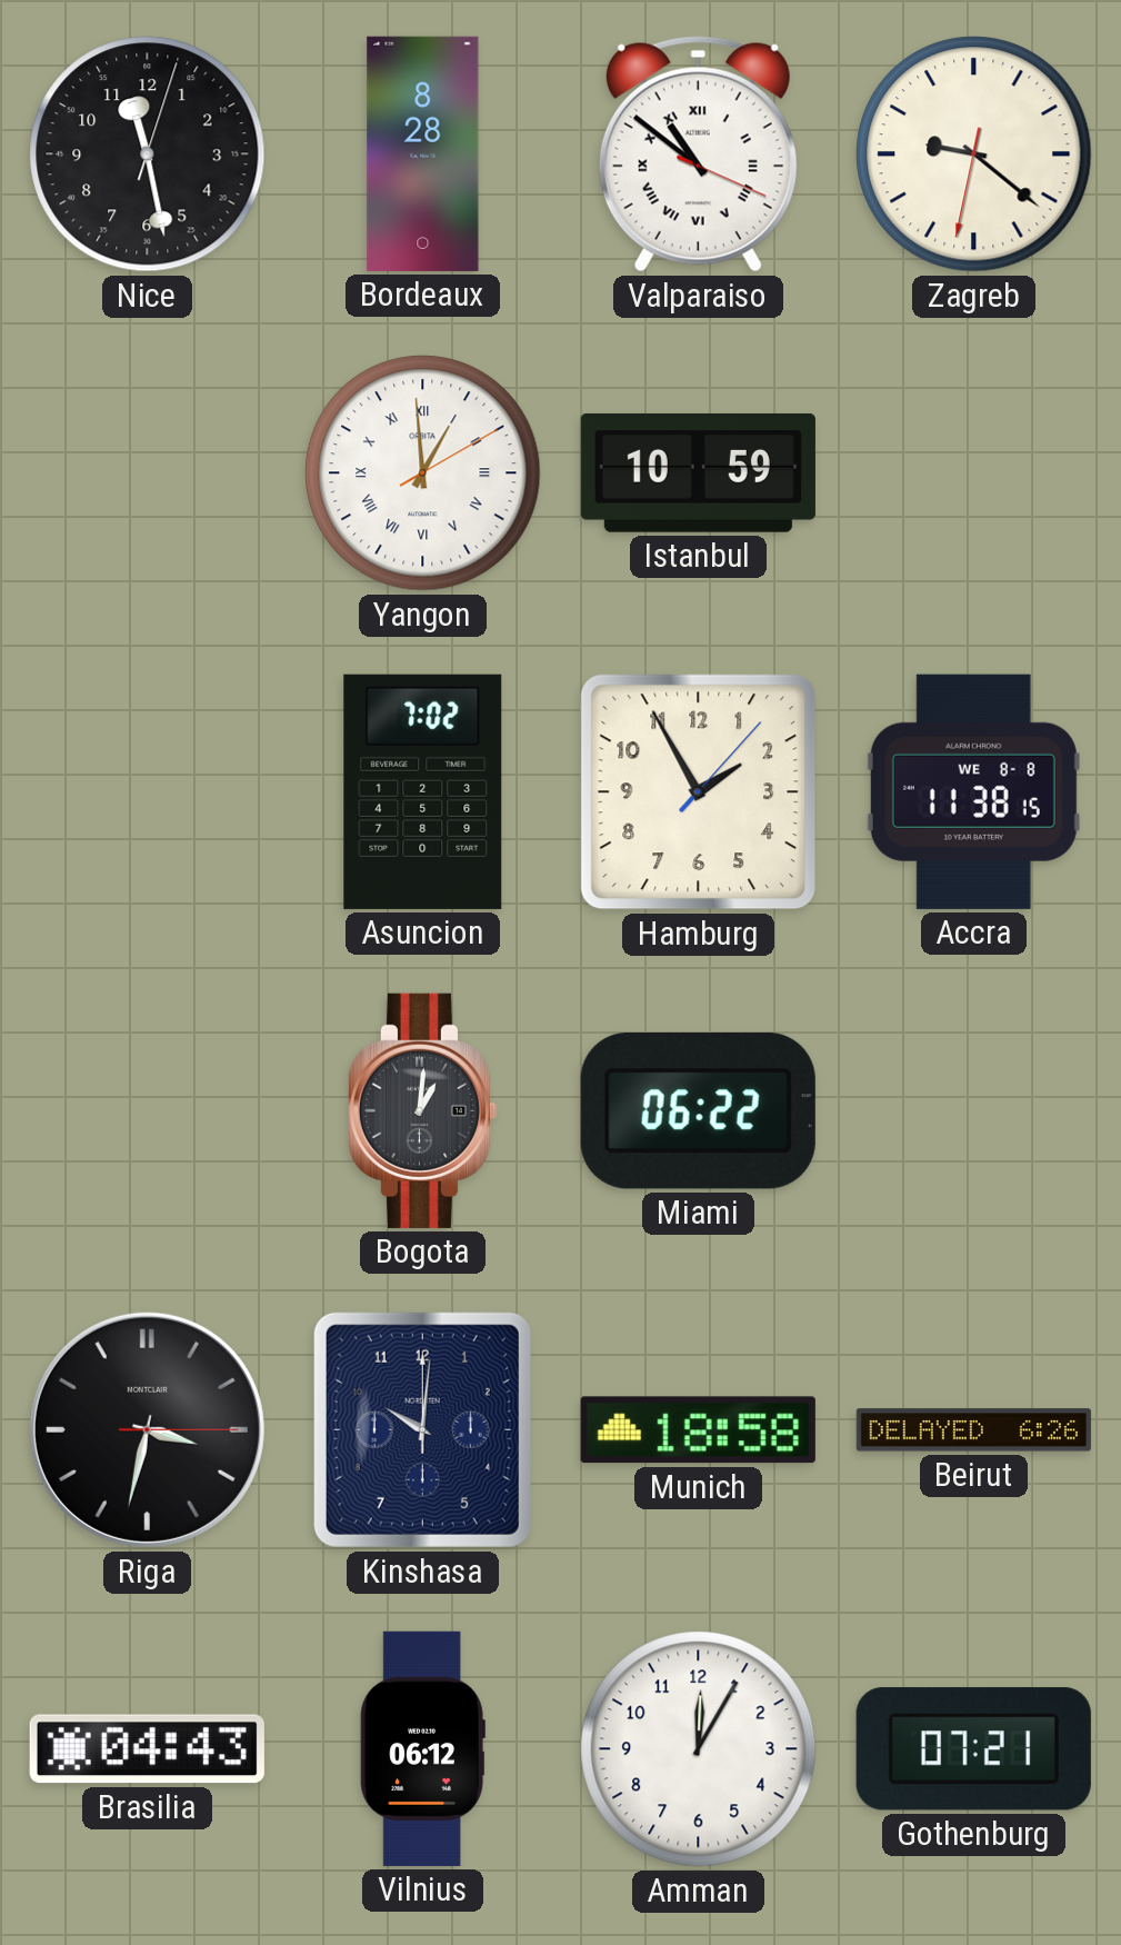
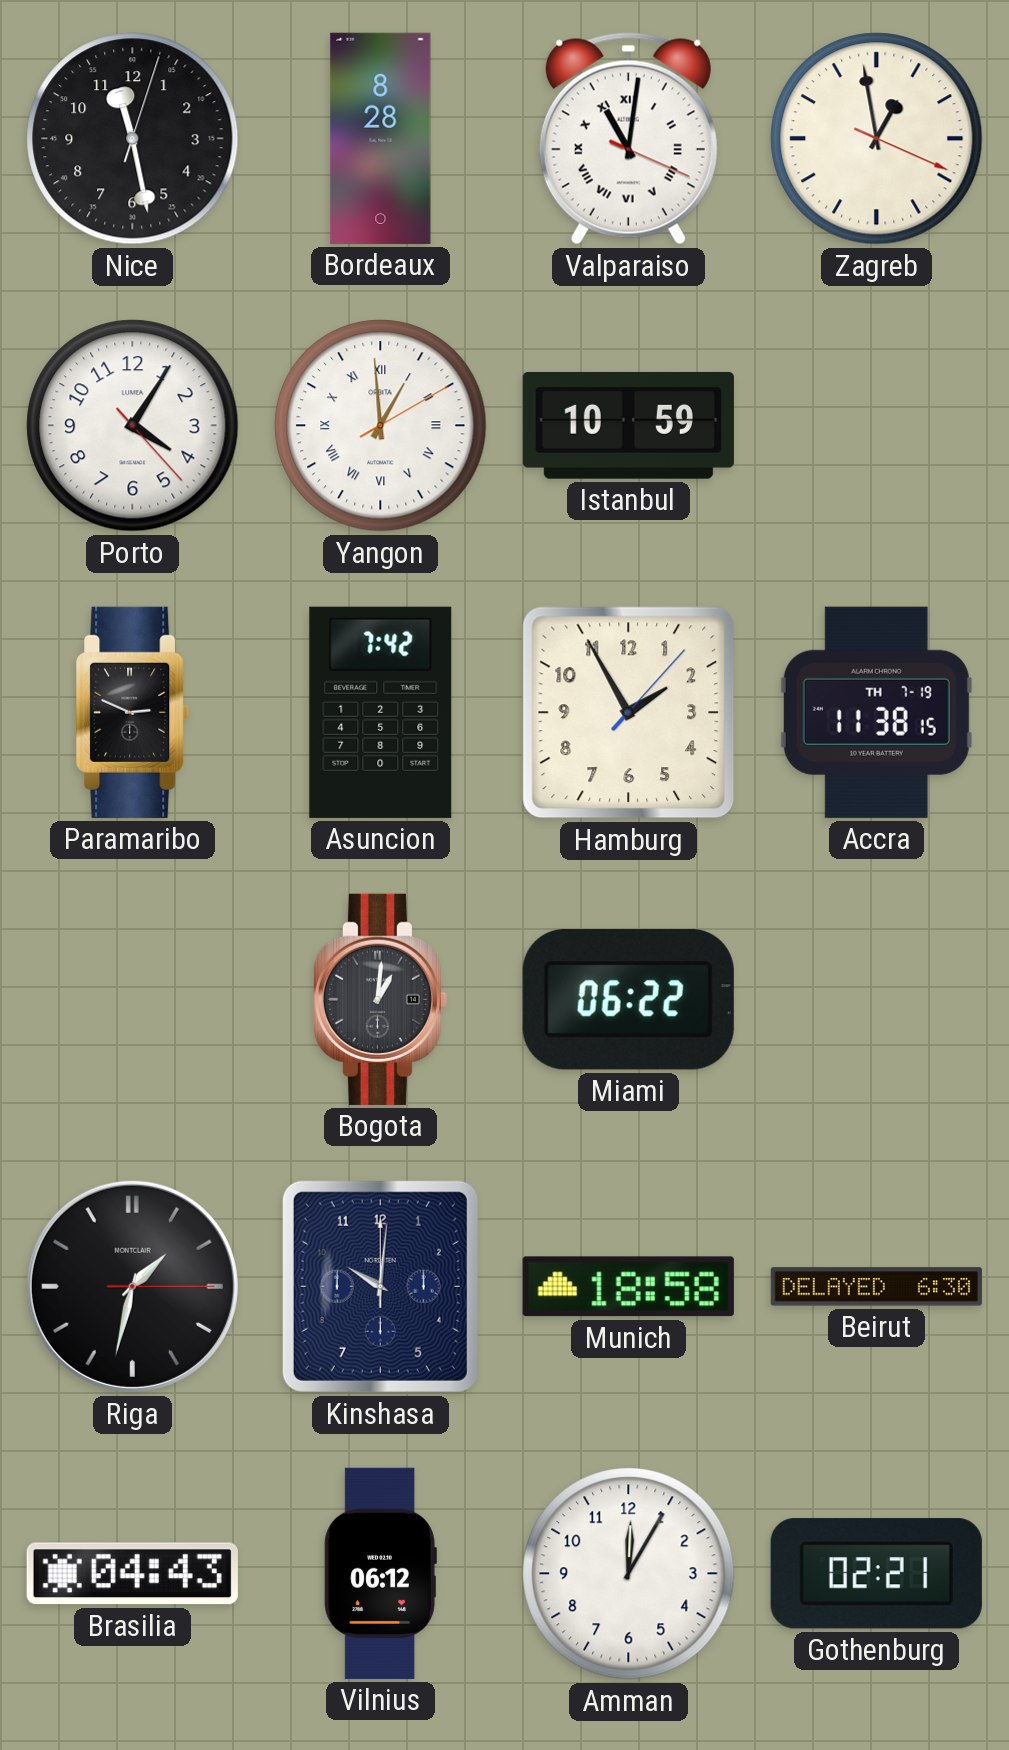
Valparaiso: 10:51 -> 11:01 (628, 139)
Zagreb: 9:21 -> 12:58 (877, 139)
Porto: none -> 4:05 (133, 426)
Paramaribo: none -> 2:49 (133, 712)
Asuncion: 7:02 -> 7:42 (381, 712)
Accra date: WE 8-8 -> TH 7-19 (876, 712)
Riga: 3:32 -> 1:32 (132, 1286)
Beirut: 6:26 -> 6:30 (876, 1287)
Gothenburg: 07:21 -> 02:21 (876, 1574)
